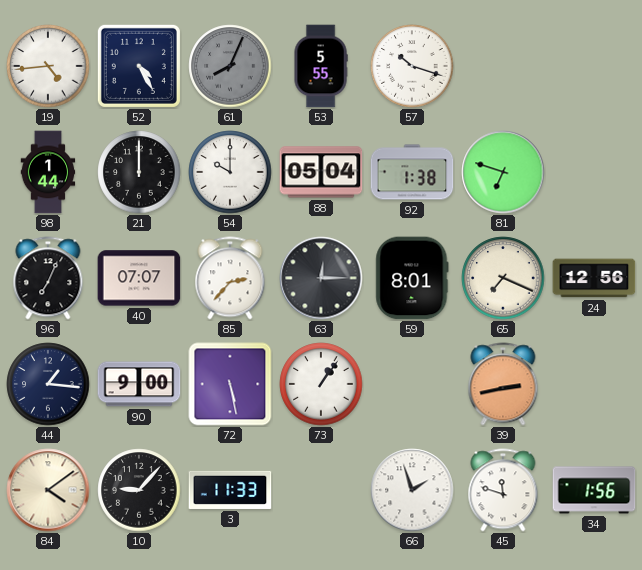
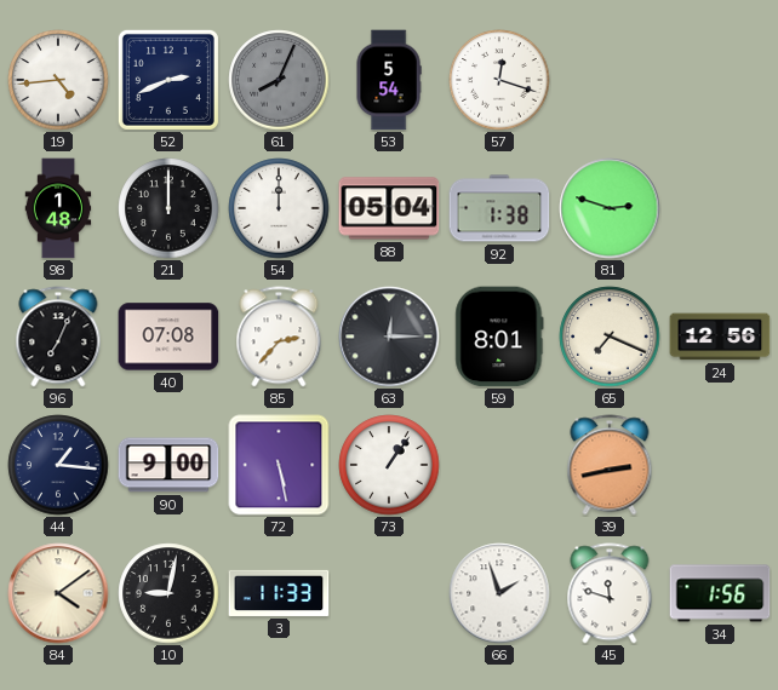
52: 4:25 -> 2:41 (168, 80)
53: 5:55 -> 5:54 (389, 80)
57: 10:18 -> 12:18 (499, 80)
98: 1:44 -> 1:48 (58, 208)
54: 10:00 -> 12:00 (279, 208)
81: 6:48 -> 2:48 (610, 208)
40: 07:07 -> 07:08 (168, 337)
10: 9:07 -> 9:02 (168, 593)
